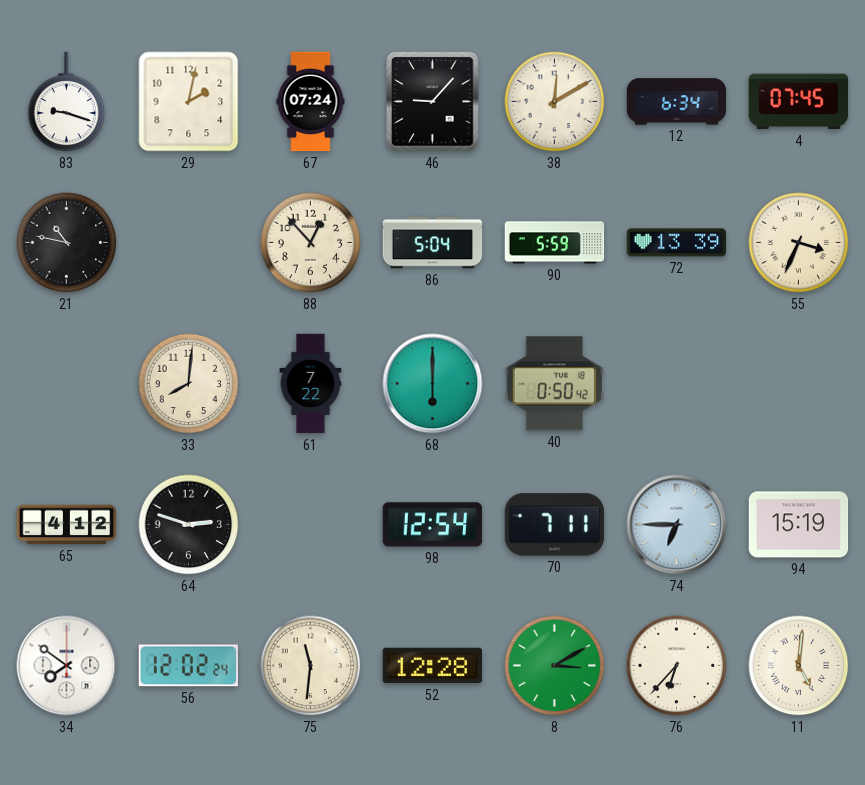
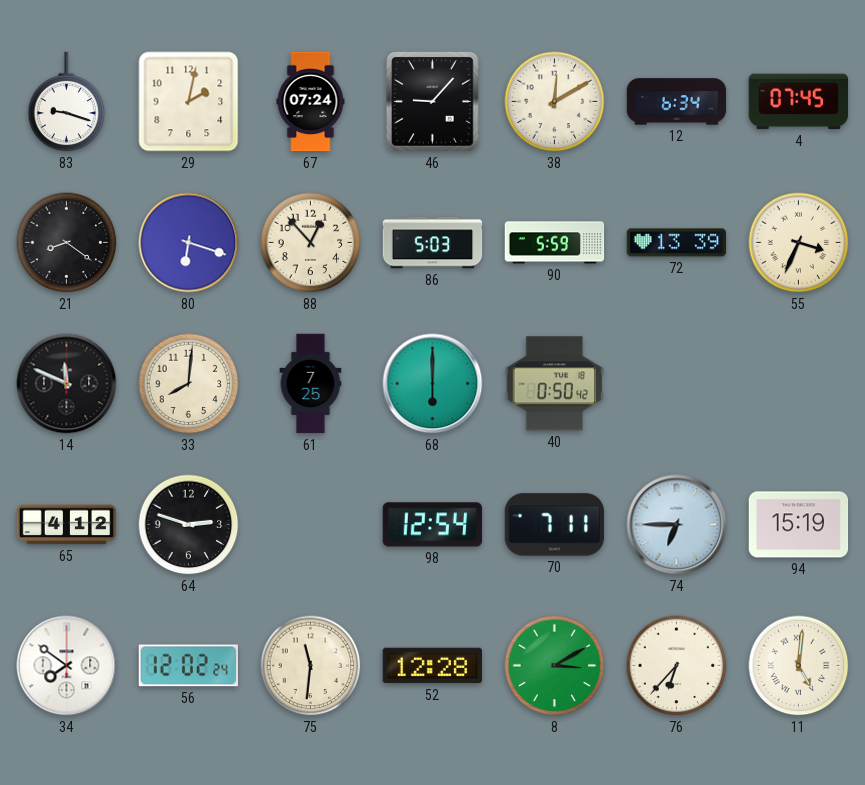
21: 10:47 -> 8:21 (67, 243)
80: none -> 6:18 (189, 243)
86: 5:04 -> 5:03 (433, 243)
14: none -> 11:49 (67, 384)
61: 7:22 -> 7:25 (311, 384)
